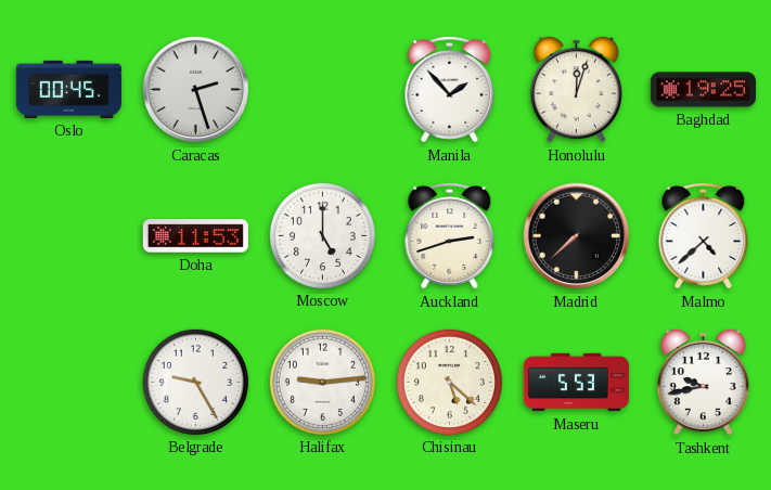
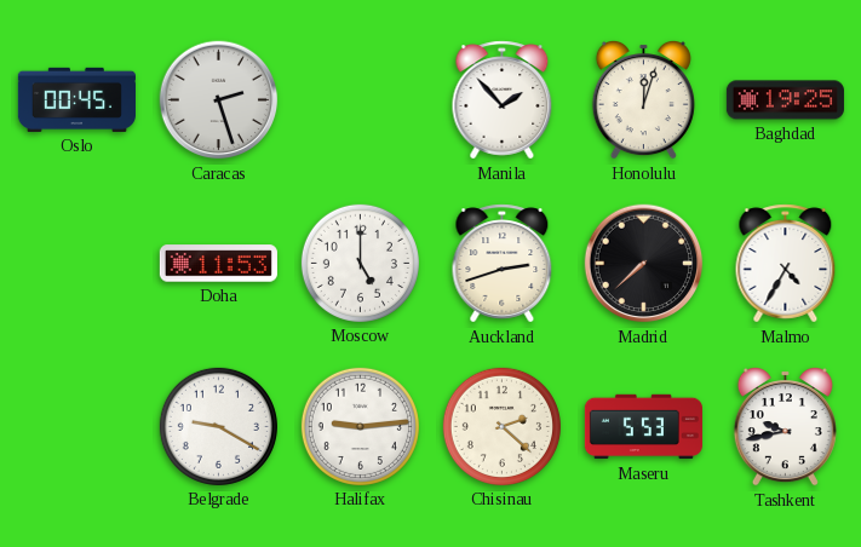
Malmo: 4:38 -> 4:35 (786, 264)
Belgrade: 9:25 -> 9:20 (218, 426)
Chisinau: 5:22 -> 2:22 (501, 426)
